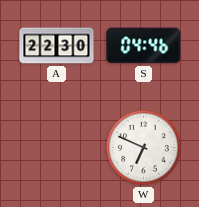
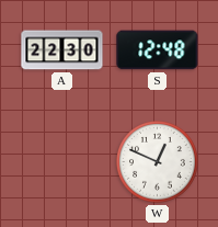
S: 04:46 -> 12:48 (158, 50)
W: 6:49 -> 12:49 (158, 162)
